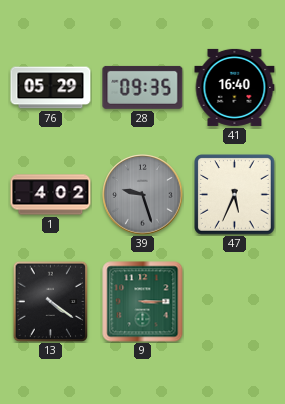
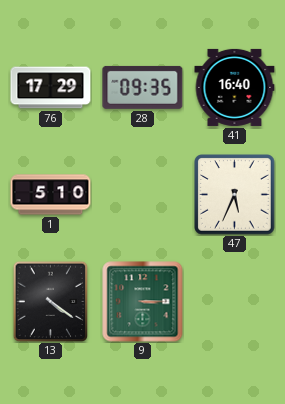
76: 05:29 -> 17:29 (51, 88)
1: 4:02 -> 5:10 (51, 195)
39: 9:27 -> none (143, 195)
